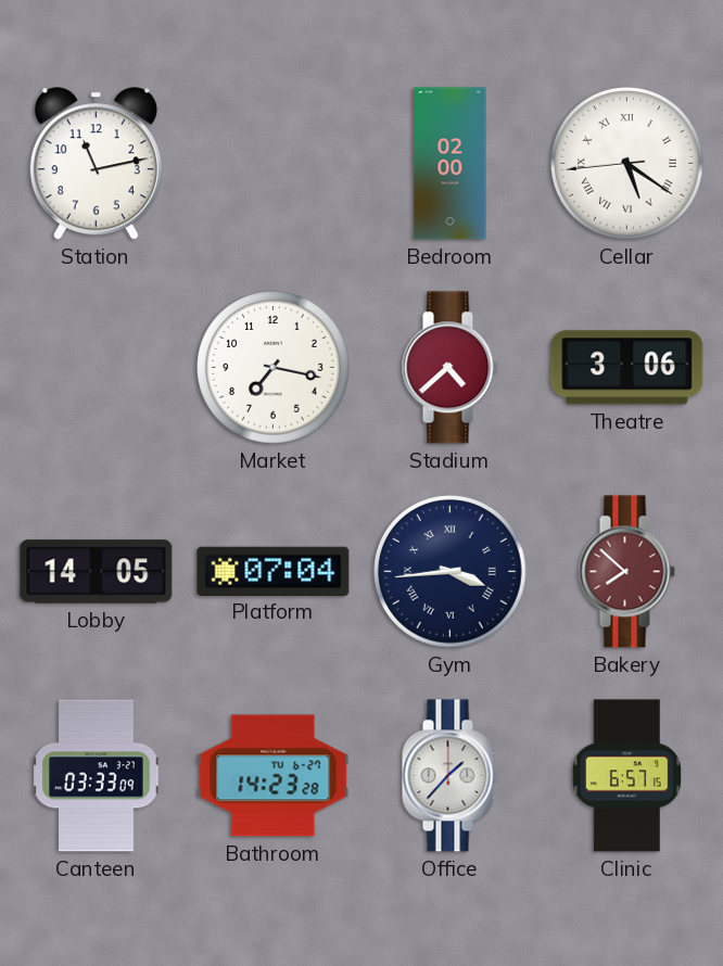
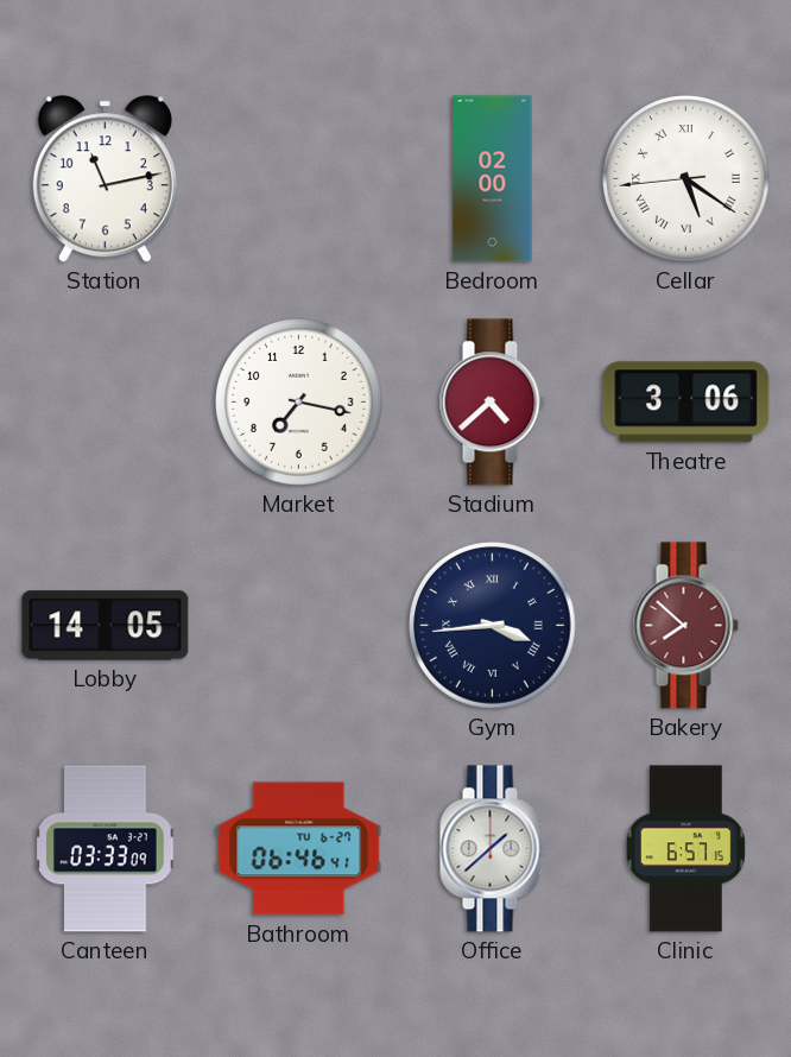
Platform: 07:04 -> none (274, 571)
Bathroom: 14:23 -> 06:46 (299, 849)
Office: 1:37 -> 1:38 (492, 849)
